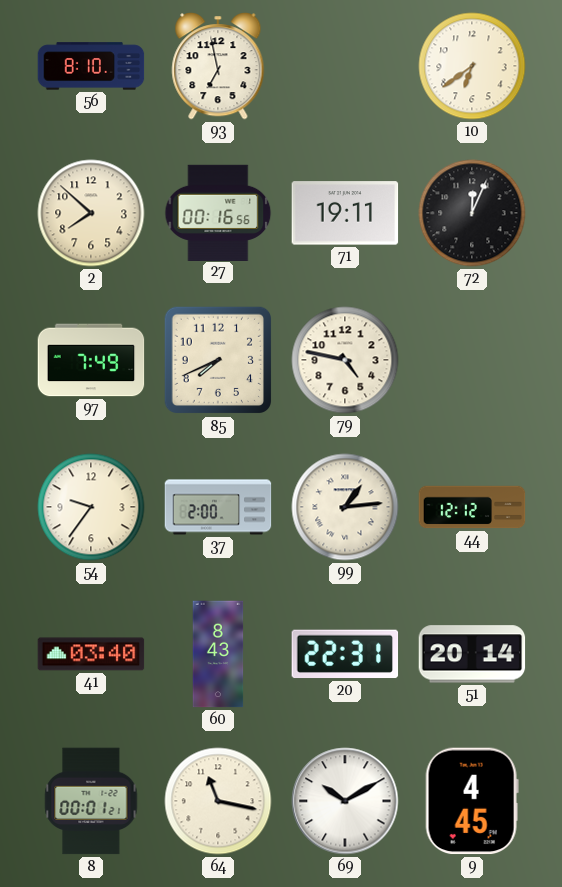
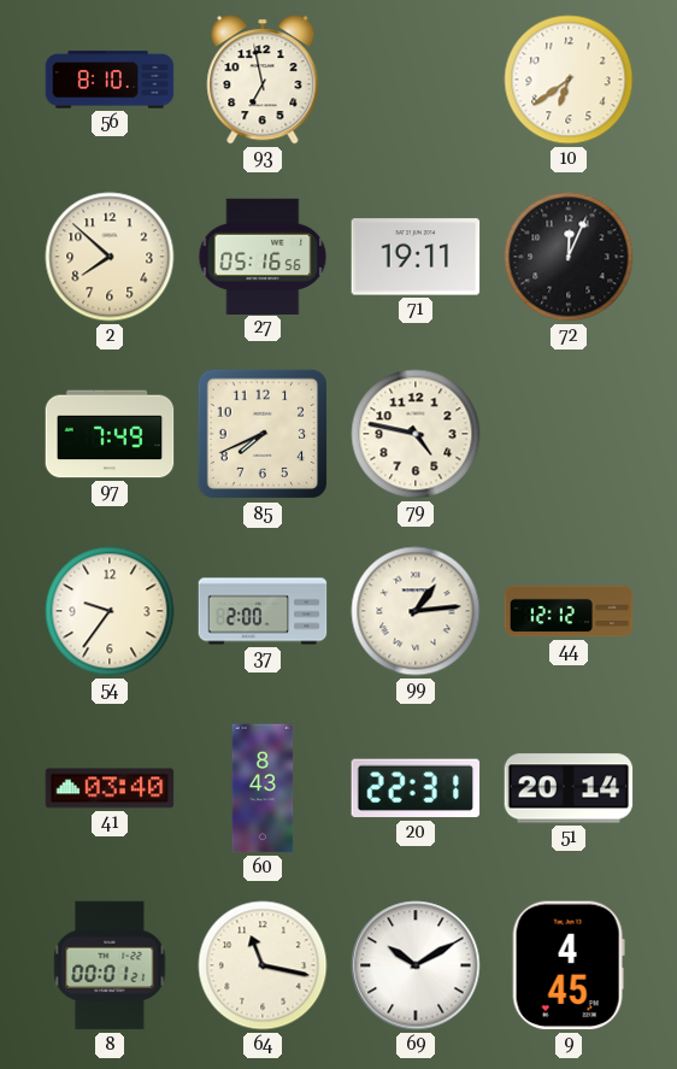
27: 00:16 -> 05:16 (263, 255)
